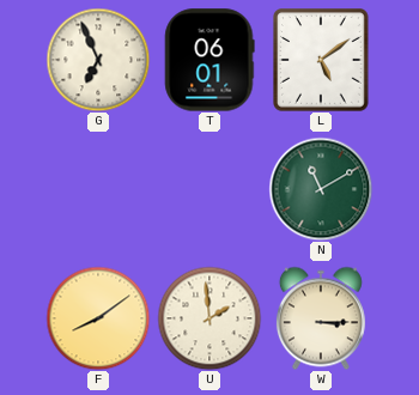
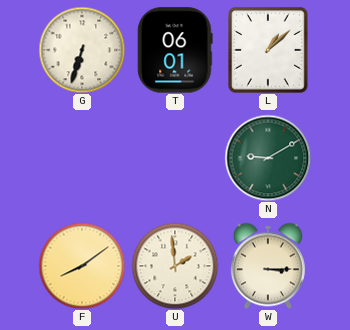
G: 6:56 -> 6:33 (82, 50)
L: 5:09 -> 1:08 (269, 51)
N: 11:10 -> 9:10 (268, 158)
